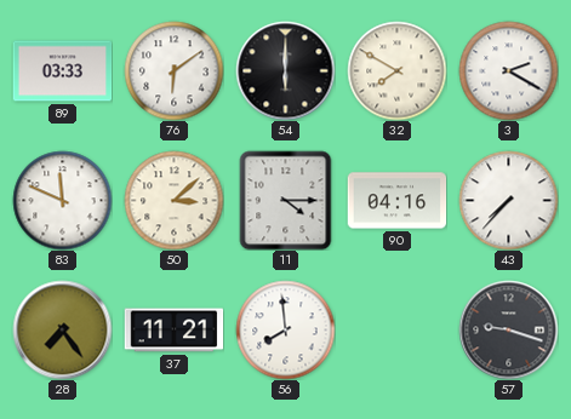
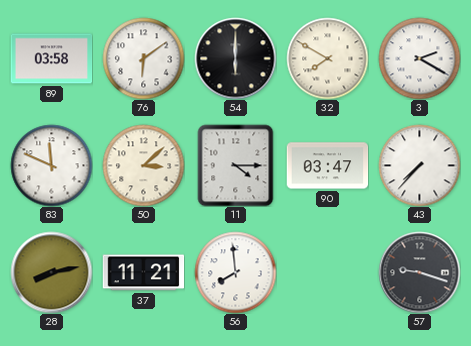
89: 03:33 -> 03:58 (51, 59)
90: 04:16 -> 03:47 (327, 166)
28: 7:24 -> 8:13 (51, 272)
